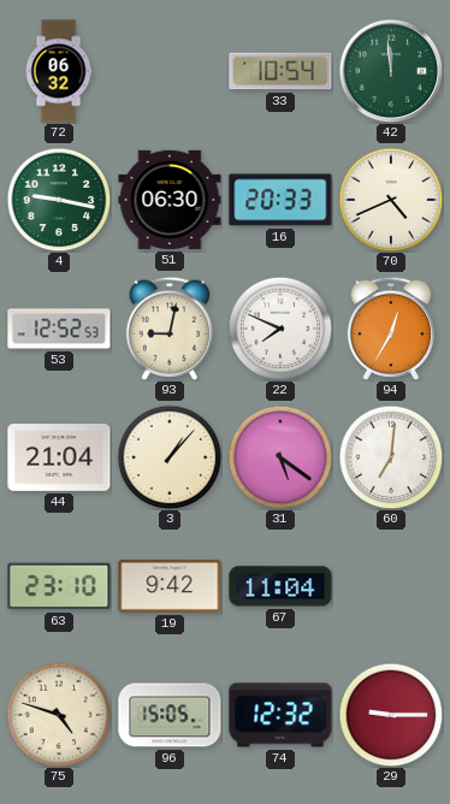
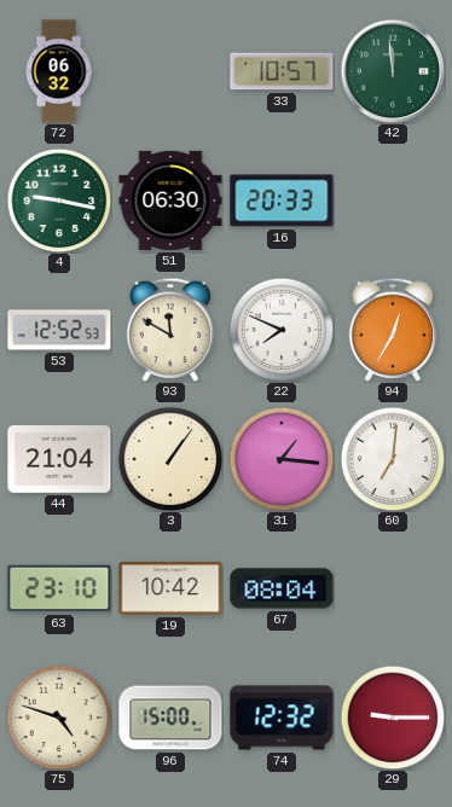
33: 10:54 -> 10:57 (282, 71)
70: 4:41 -> none (391, 200)
93: 9:02 -> 11:50 (170, 330)
3: 1:07 -> 1:06 (170, 459)
31: 5:21 -> 1:16 (282, 459)
19: 9:42 -> 10:42 (170, 588)
67: 11:04 -> 08:04 (282, 588)
96: 15:05 -> 15:00 (170, 718)
